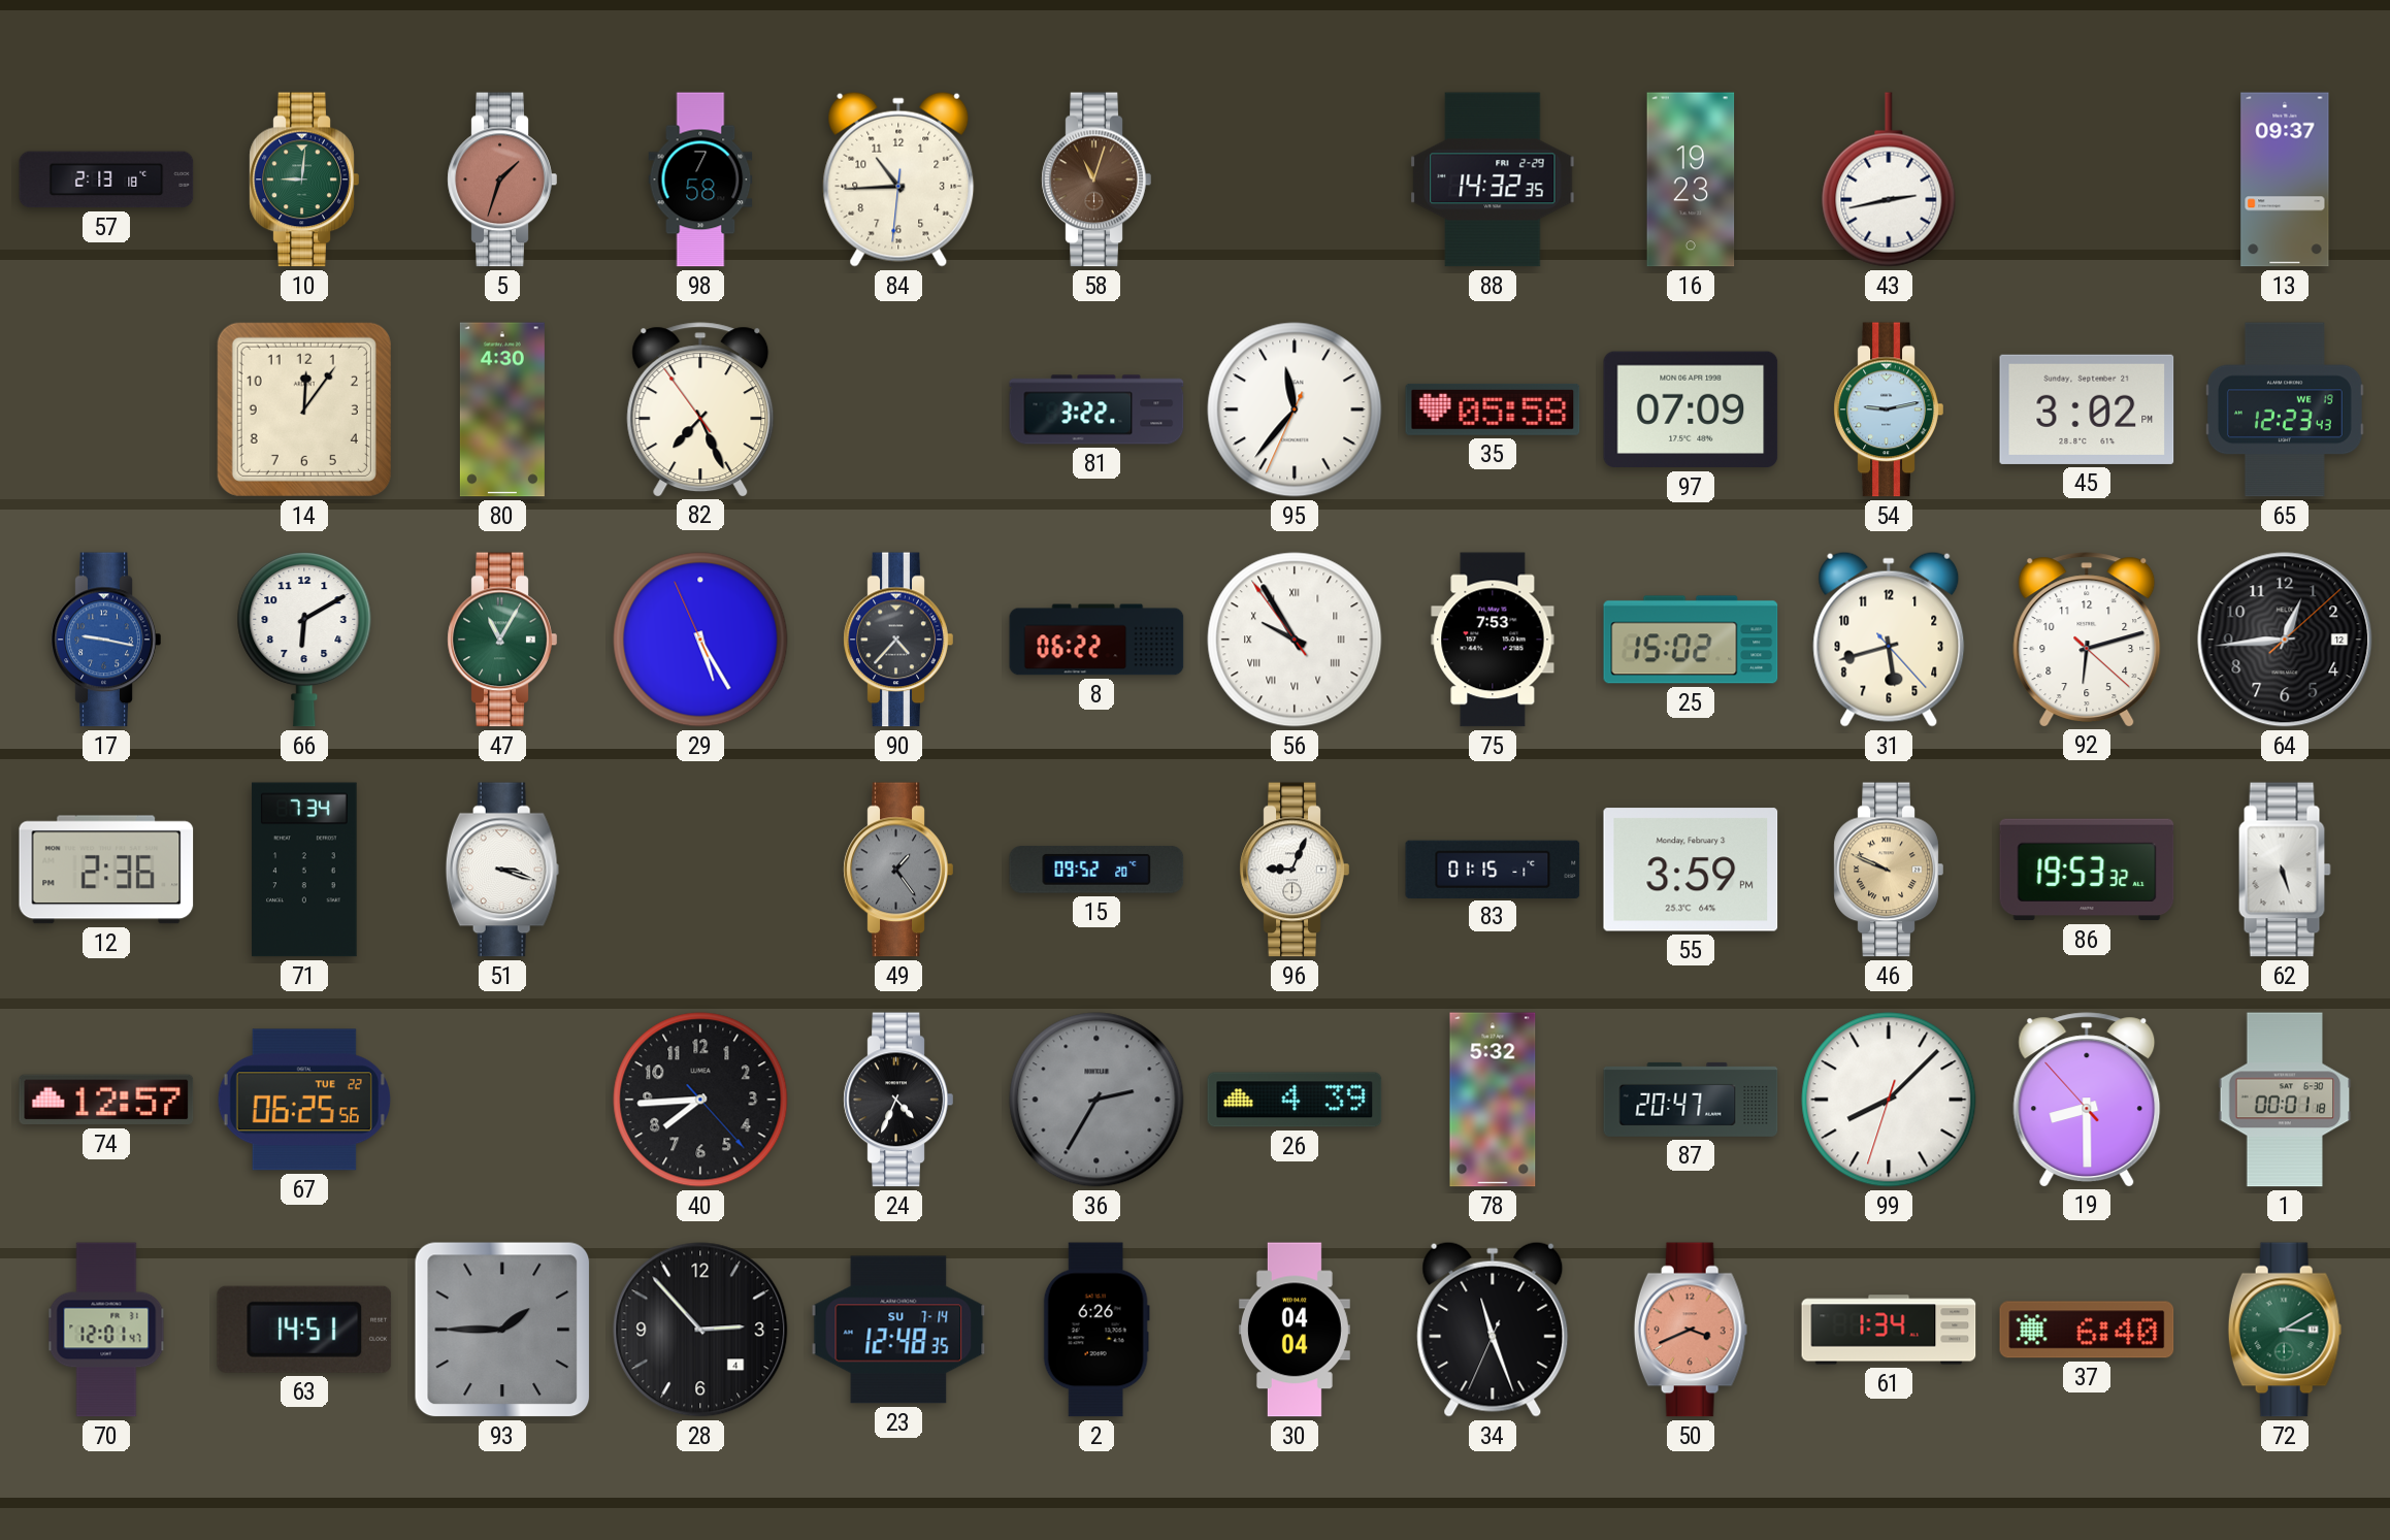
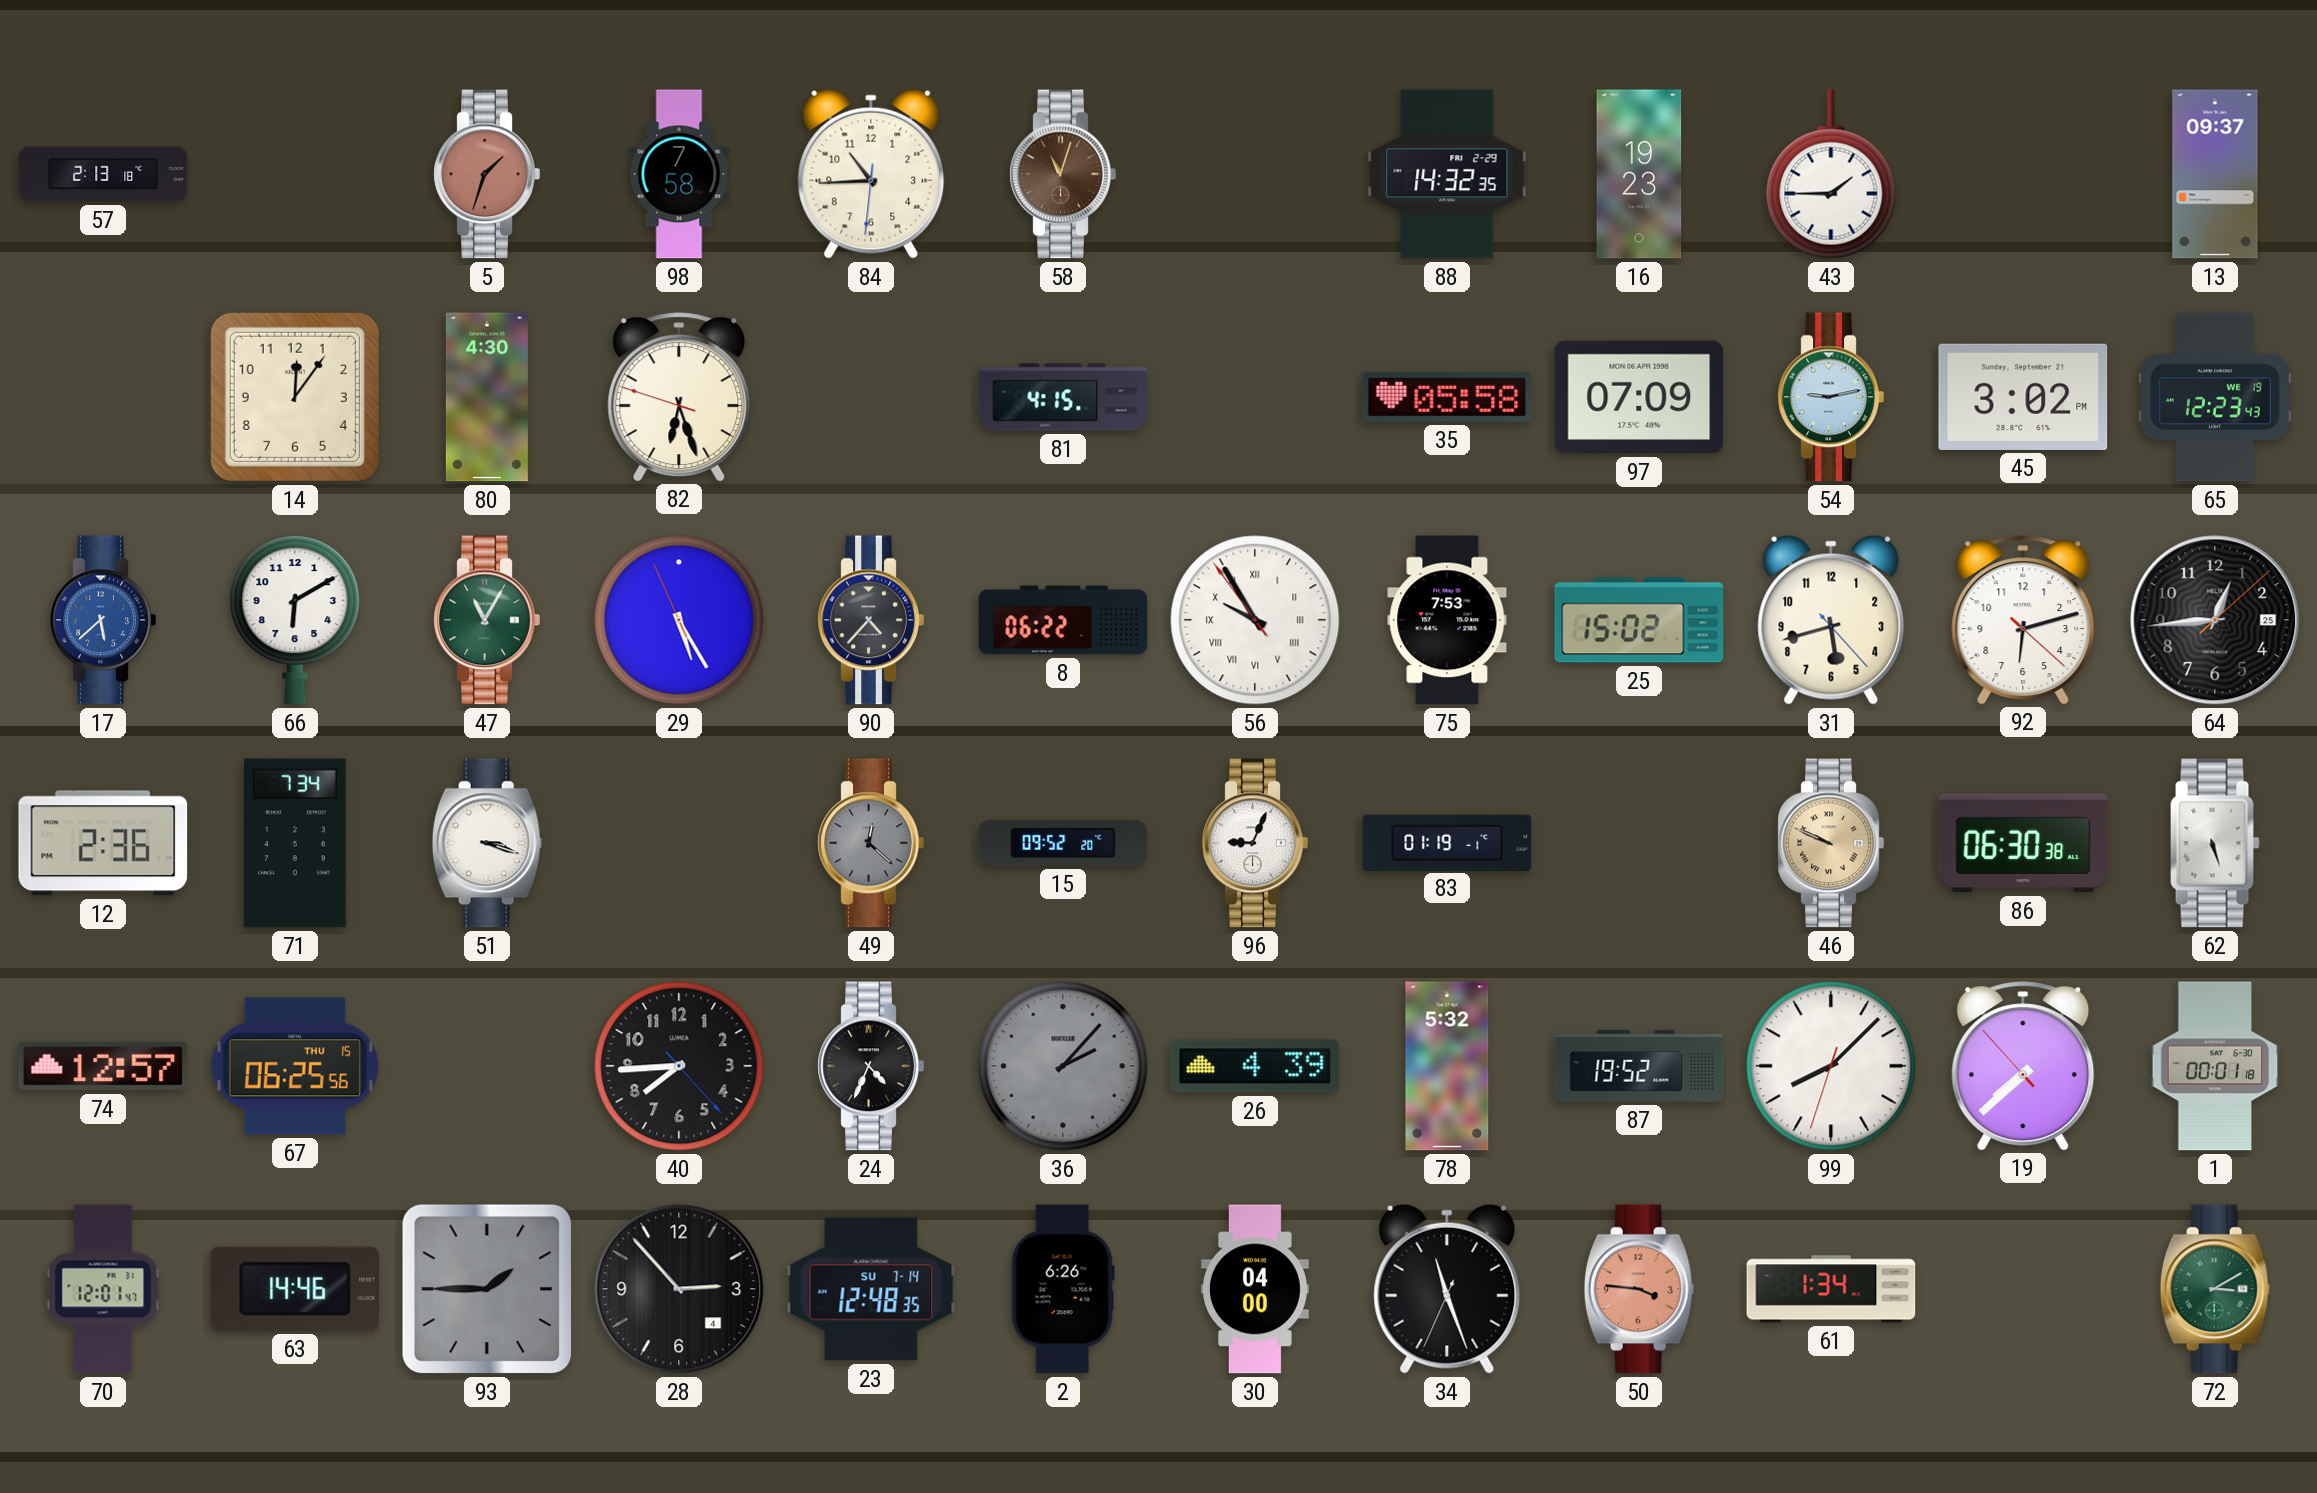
10: 9:01 -> none (304, 179)
43: 2:43 -> 1:45 (1831, 174)
82: 7:25 -> 6:26 (679, 397)
81: 3:22 -> 4:15 (1063, 397)
95: 11:36 -> none (1295, 409)
17: 9:17 -> 5:38 (103, 620)
64 date: 12 -> 25 (2215, 620)
49: 1:24 -> 12:22 (871, 843)
83: 01:15 -> 01:19 (1447, 842)
55: 3:59 -> none (1691, 870)
86: 19:53 -> 06:30 (2023, 843)
67 date: TUE 22 -> THU 15 (295, 1066)
36: 2:35 -> 2:07 (1063, 1066)
87: 20:47 -> 19:52 (1639, 1066)
19: 8:29 -> 7:37 (2023, 1066)
63: 14:51 -> 14:46 (295, 1289)
30: 04:04 -> 04:00 (1255, 1289)
50: 3:41 -> 3:46 (1639, 1289)
37: 6:40 -> none (2087, 1330)
